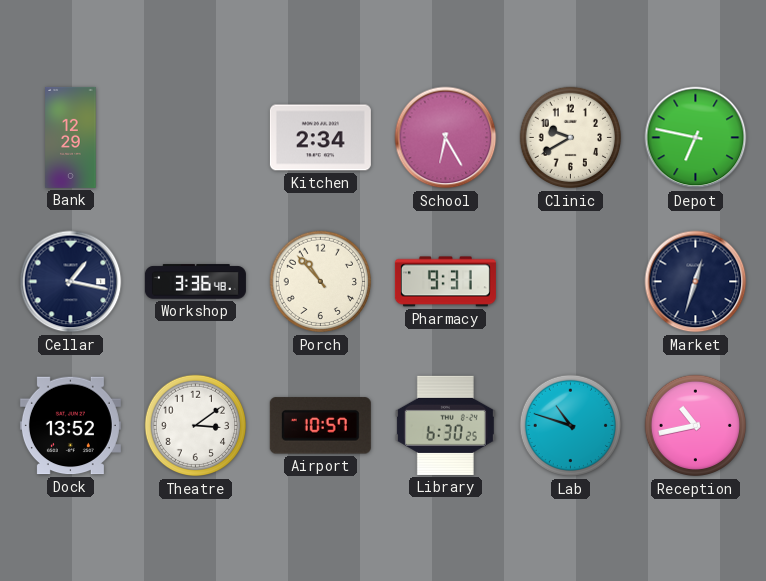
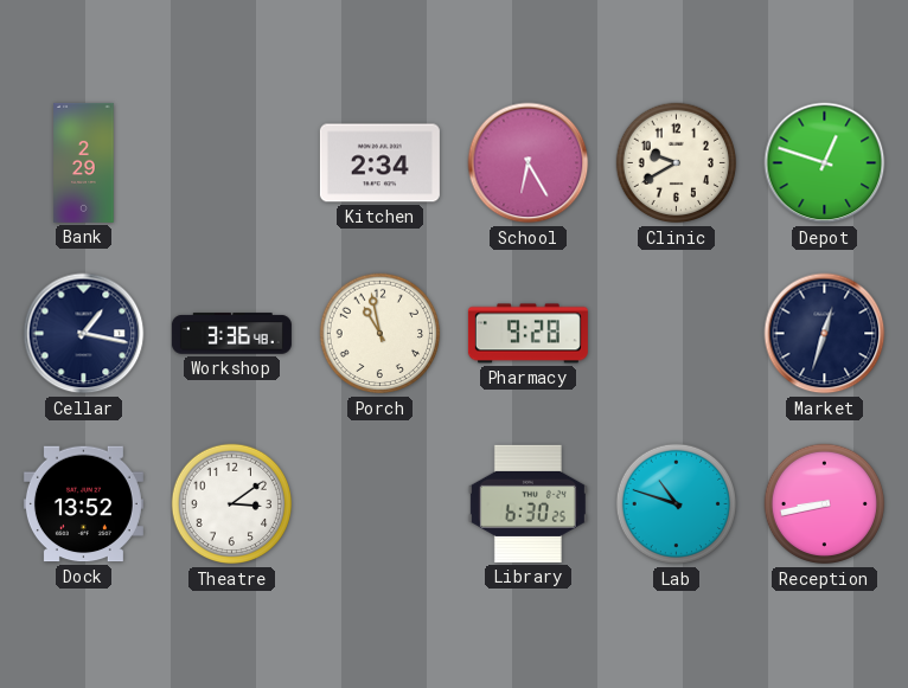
Bank: 12:29 -> 2:29 (84, 162)
Depot: 6:47 -> 12:48 (825, 163)
Porch: 10:53 -> 10:58 (381, 334)
Pharmacy: 9:31 -> 9:28 (527, 334)
Airport: 10:57 -> none (320, 426)
Reception: 10:43 -> 8:43 (825, 504)
